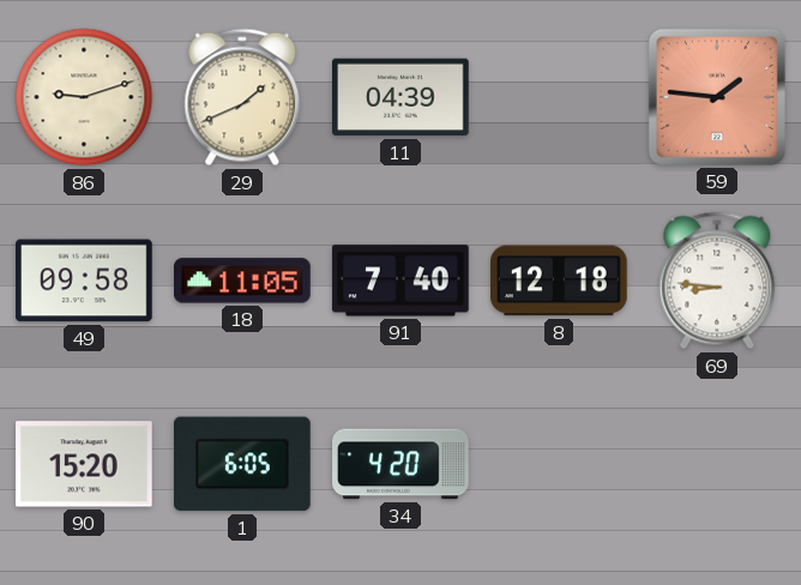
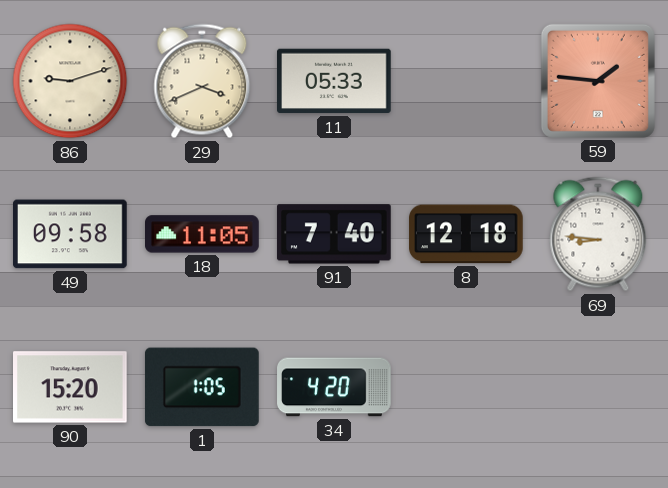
29: 1:41 -> 3:41 (202, 81)
11: 04:39 -> 05:33 (335, 81)
1: 6:05 -> 1:05 (202, 387)
